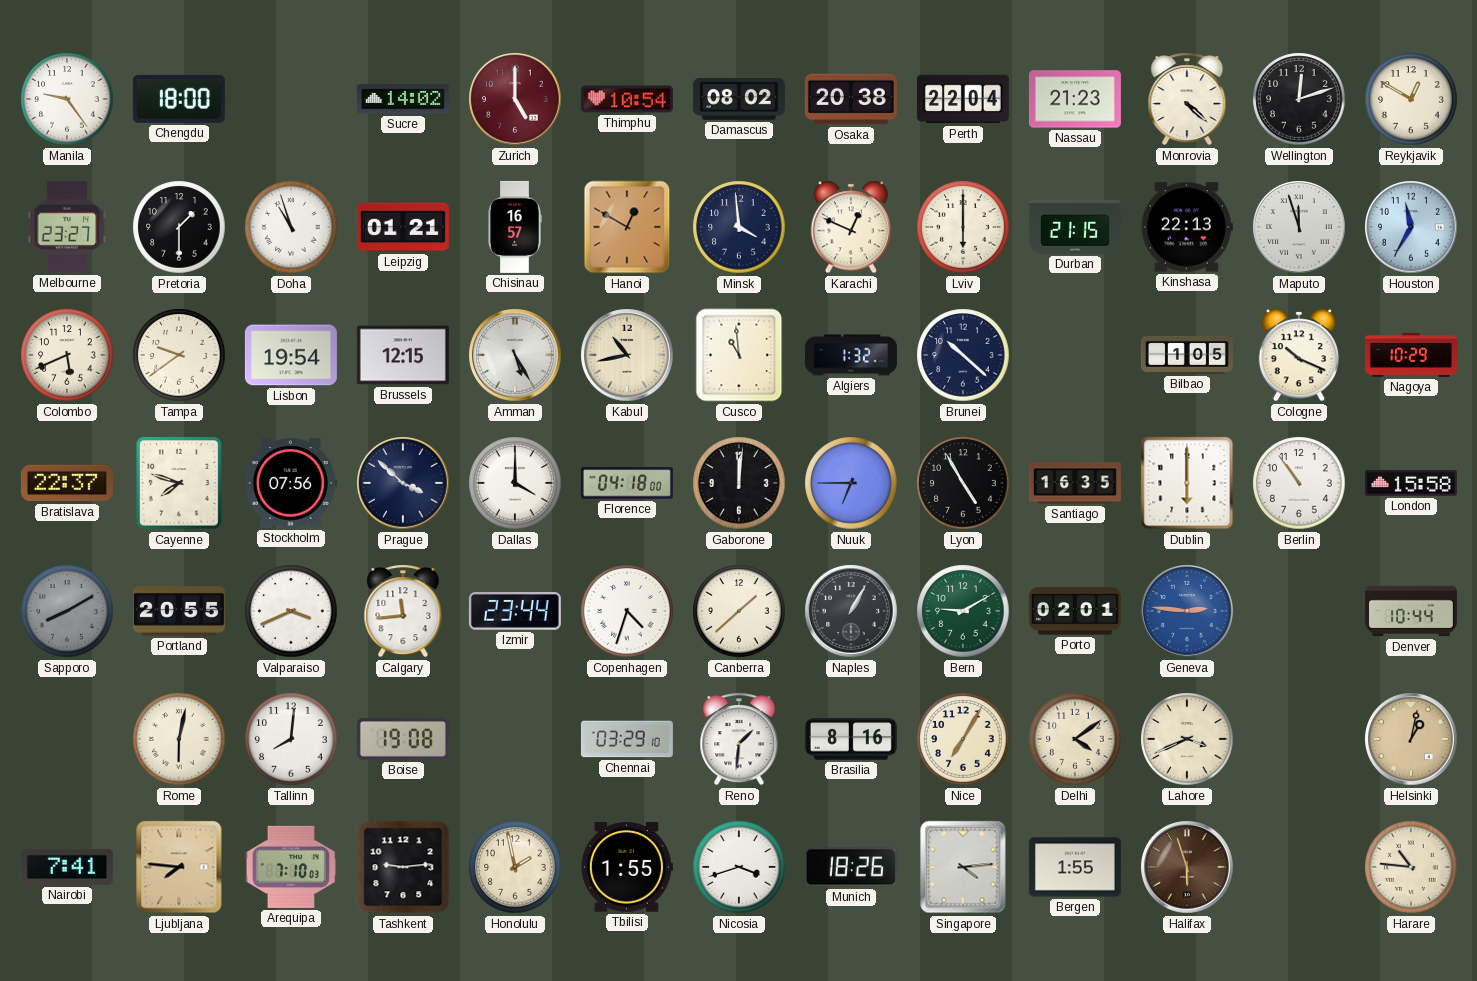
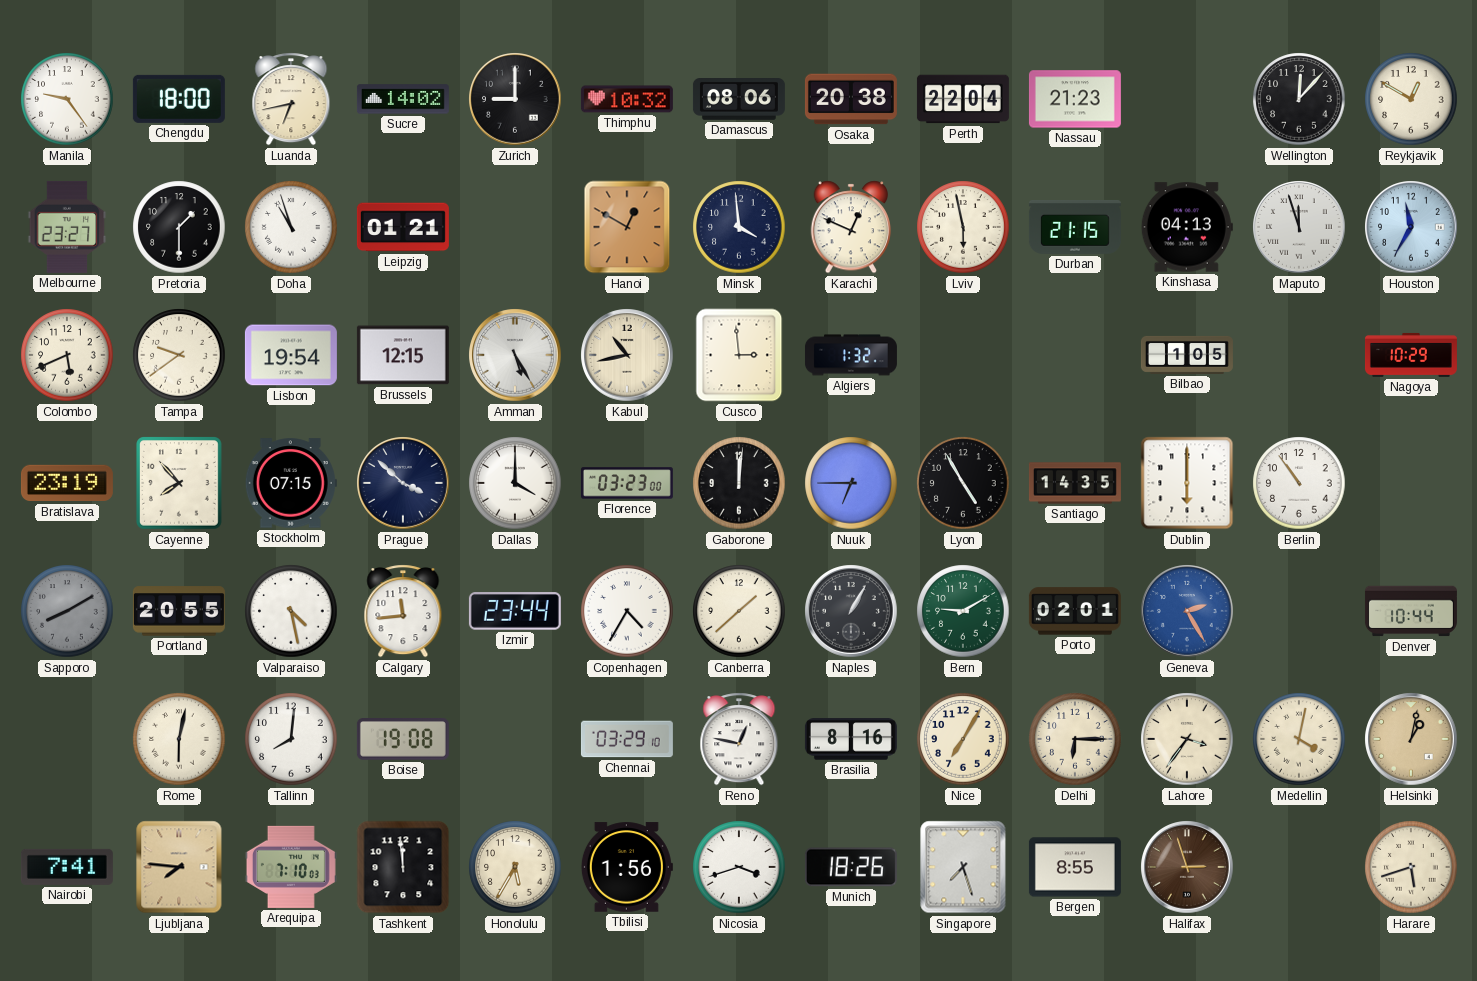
Luanda: none -> 6:43 (291, 99)
Zurich: 5:00 -> 9:00 (515, 99)
Zurich dial: burgundy -> black (515, 99)
Thimphu: 10:54 -> 10:32 (627, 99)
Damascus: 08:02 -> 08:06 (739, 100)
Monrovia: 4:22 -> none (1187, 99)
Wellington: 12:12 -> 12:07 (1299, 99)
Chisinau: 16:57 -> none (515, 227)
Lviv: 6:00 -> 5:58 (963, 227)
Kinshasa: 22:13 -> 04:13 (1187, 227)
Cusco: 10:59 -> 2:59 (739, 355)
Brunei: 10:22 -> none (963, 355)
Cologne: 10:19 -> none (1299, 355)
Bratislava: 22:37 -> 23:19 (67, 483)
Cayenne: 7:48 -> 7:53 (180, 484)
Stockholm: 07:56 -> 07:15 (291, 483)
Florence: 04:18 -> 03:23 (627, 483)
Santiago: 16:35 -> 14:35 (1075, 483)
London: 15:58 -> none (1411, 484)
Valparaiso: 3:41 -> 4:28 (291, 611)
Copenhagen: 4:33 -> 4:35 (627, 611)
Geneva: 2:46 -> 2:25 (1187, 611)
Reno: 1:31 -> 12:47 (739, 739)
Delhi: 4:09 -> 6:15 (1075, 739)
Lahore: 3:41 -> 3:36 (1187, 739)
Medellin: none -> 4:02 (1299, 739)
Tashkent: 9:14 -> 11:59 (403, 867)
Honolulu: 1:58 -> 5:35 (515, 867)
Tbilisi: 1:55 -> 1:56 (627, 867)
Singapore: 4:14 -> 7:27 (963, 867)
Bergen: 1:55 -> 8:55 (1075, 867)
Halifax: 5:57 -> 2:57 (1187, 867)
Harare: 10:46 -> 5:42 (1411, 867)
